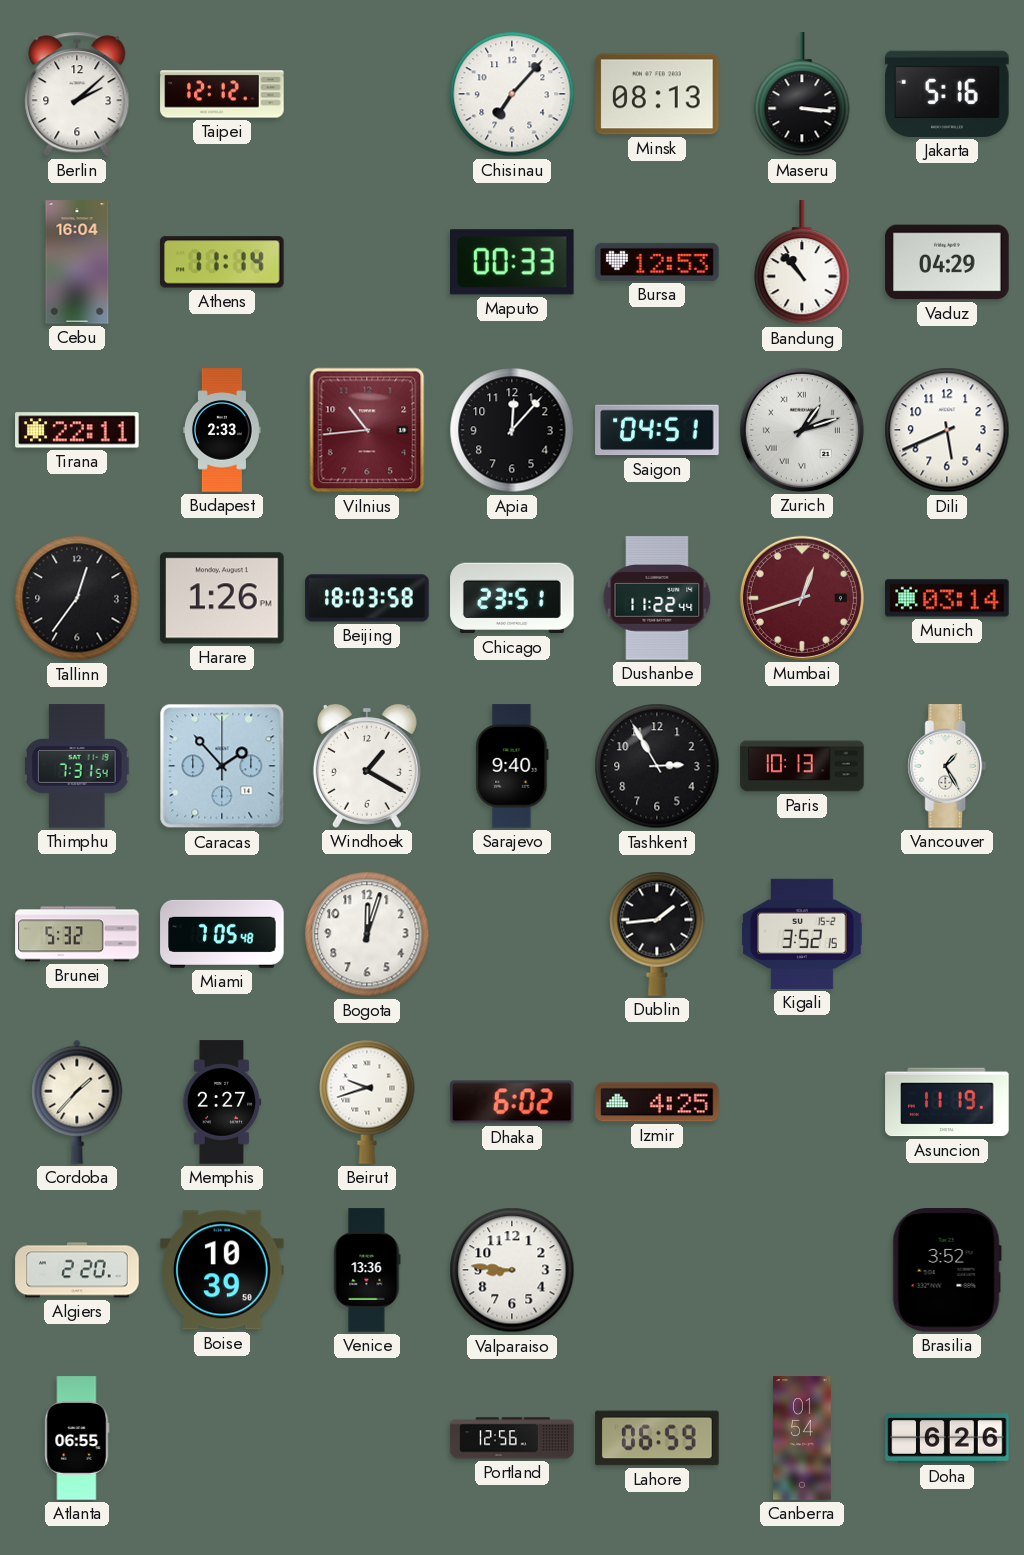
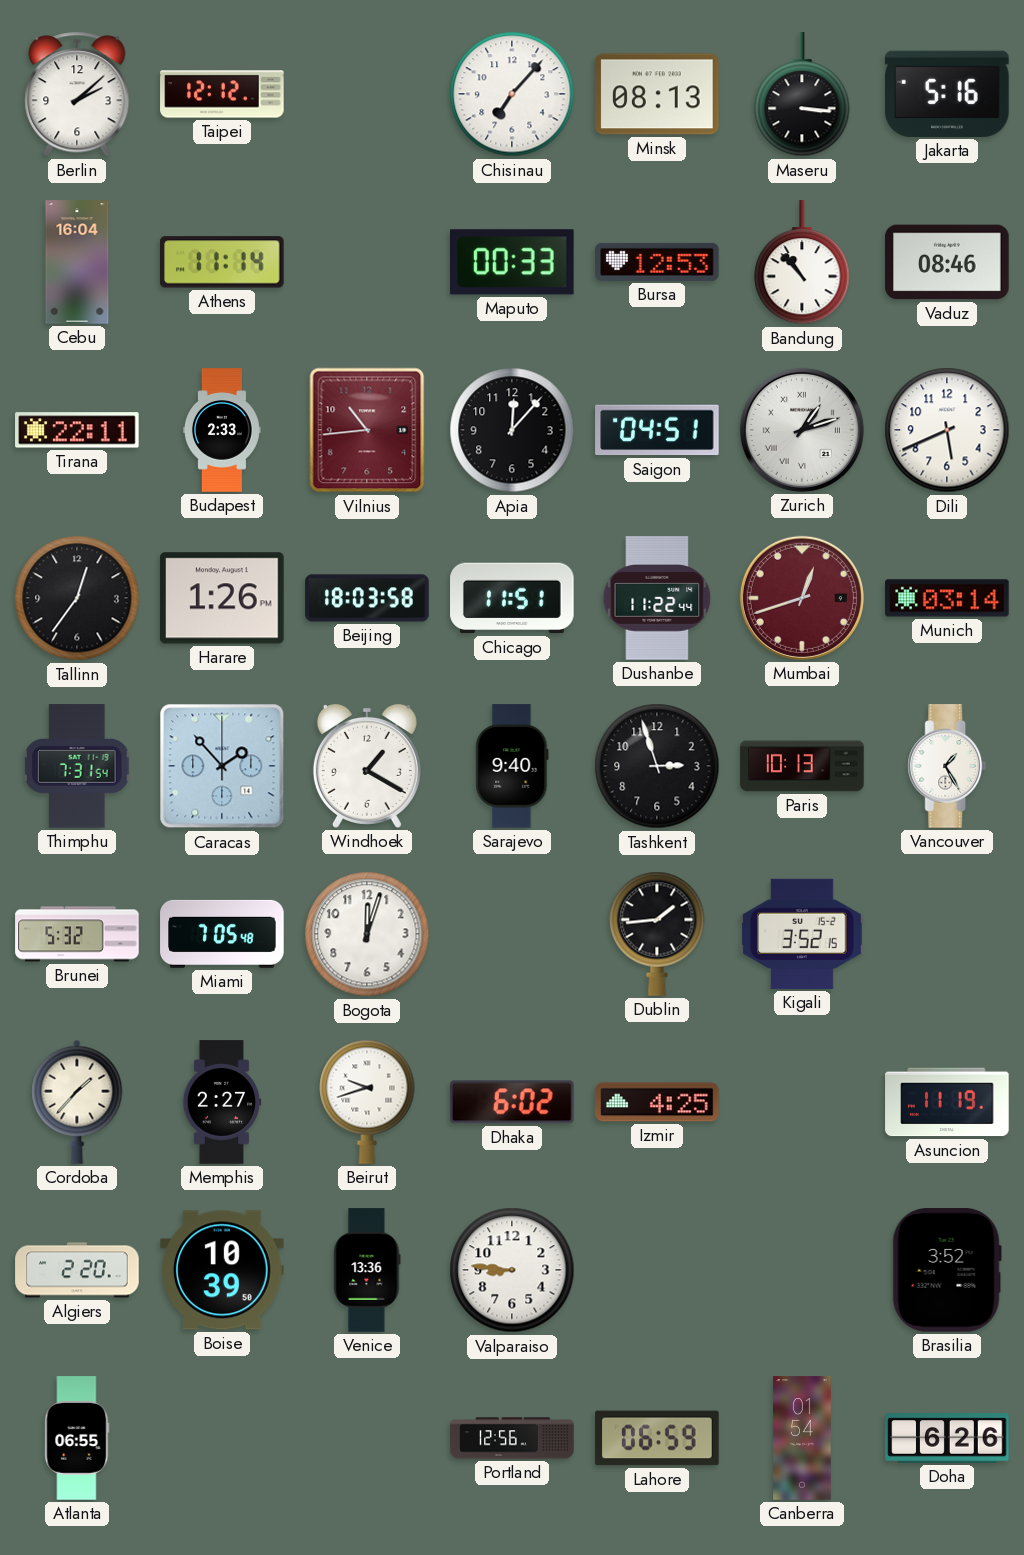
Vaduz: 04:29 -> 08:46 (947, 262)
Chicago: 23:51 -> 11:51 (512, 598)
Tashkent: 2:55 -> 2:57 (657, 766)
